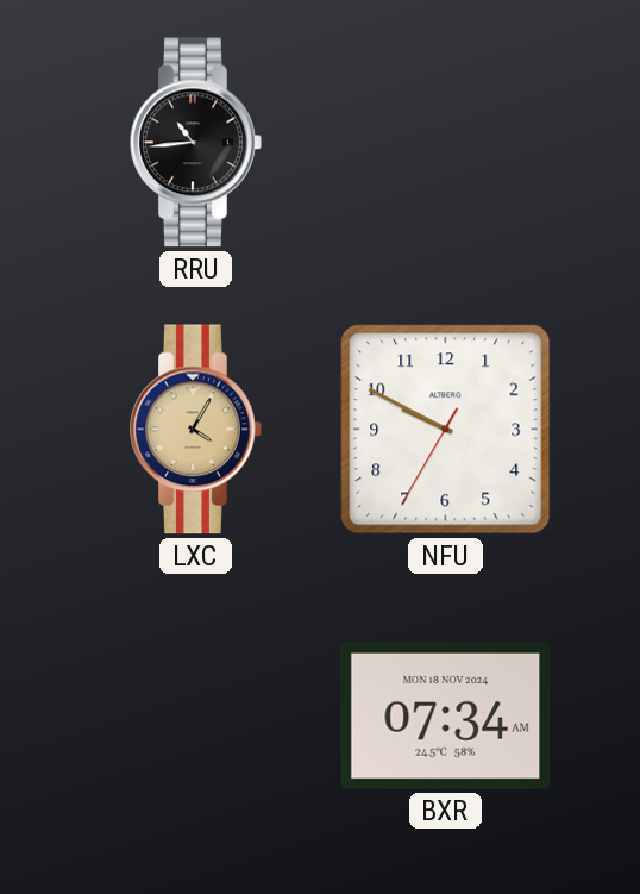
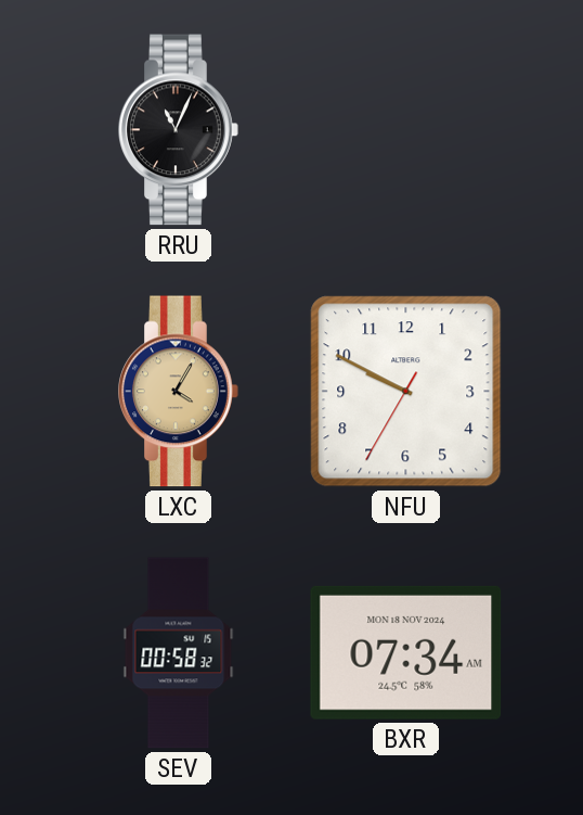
RRU: 10:44 -> 11:04 (179, 130)
SEV: none -> 00:58 (179, 653)
